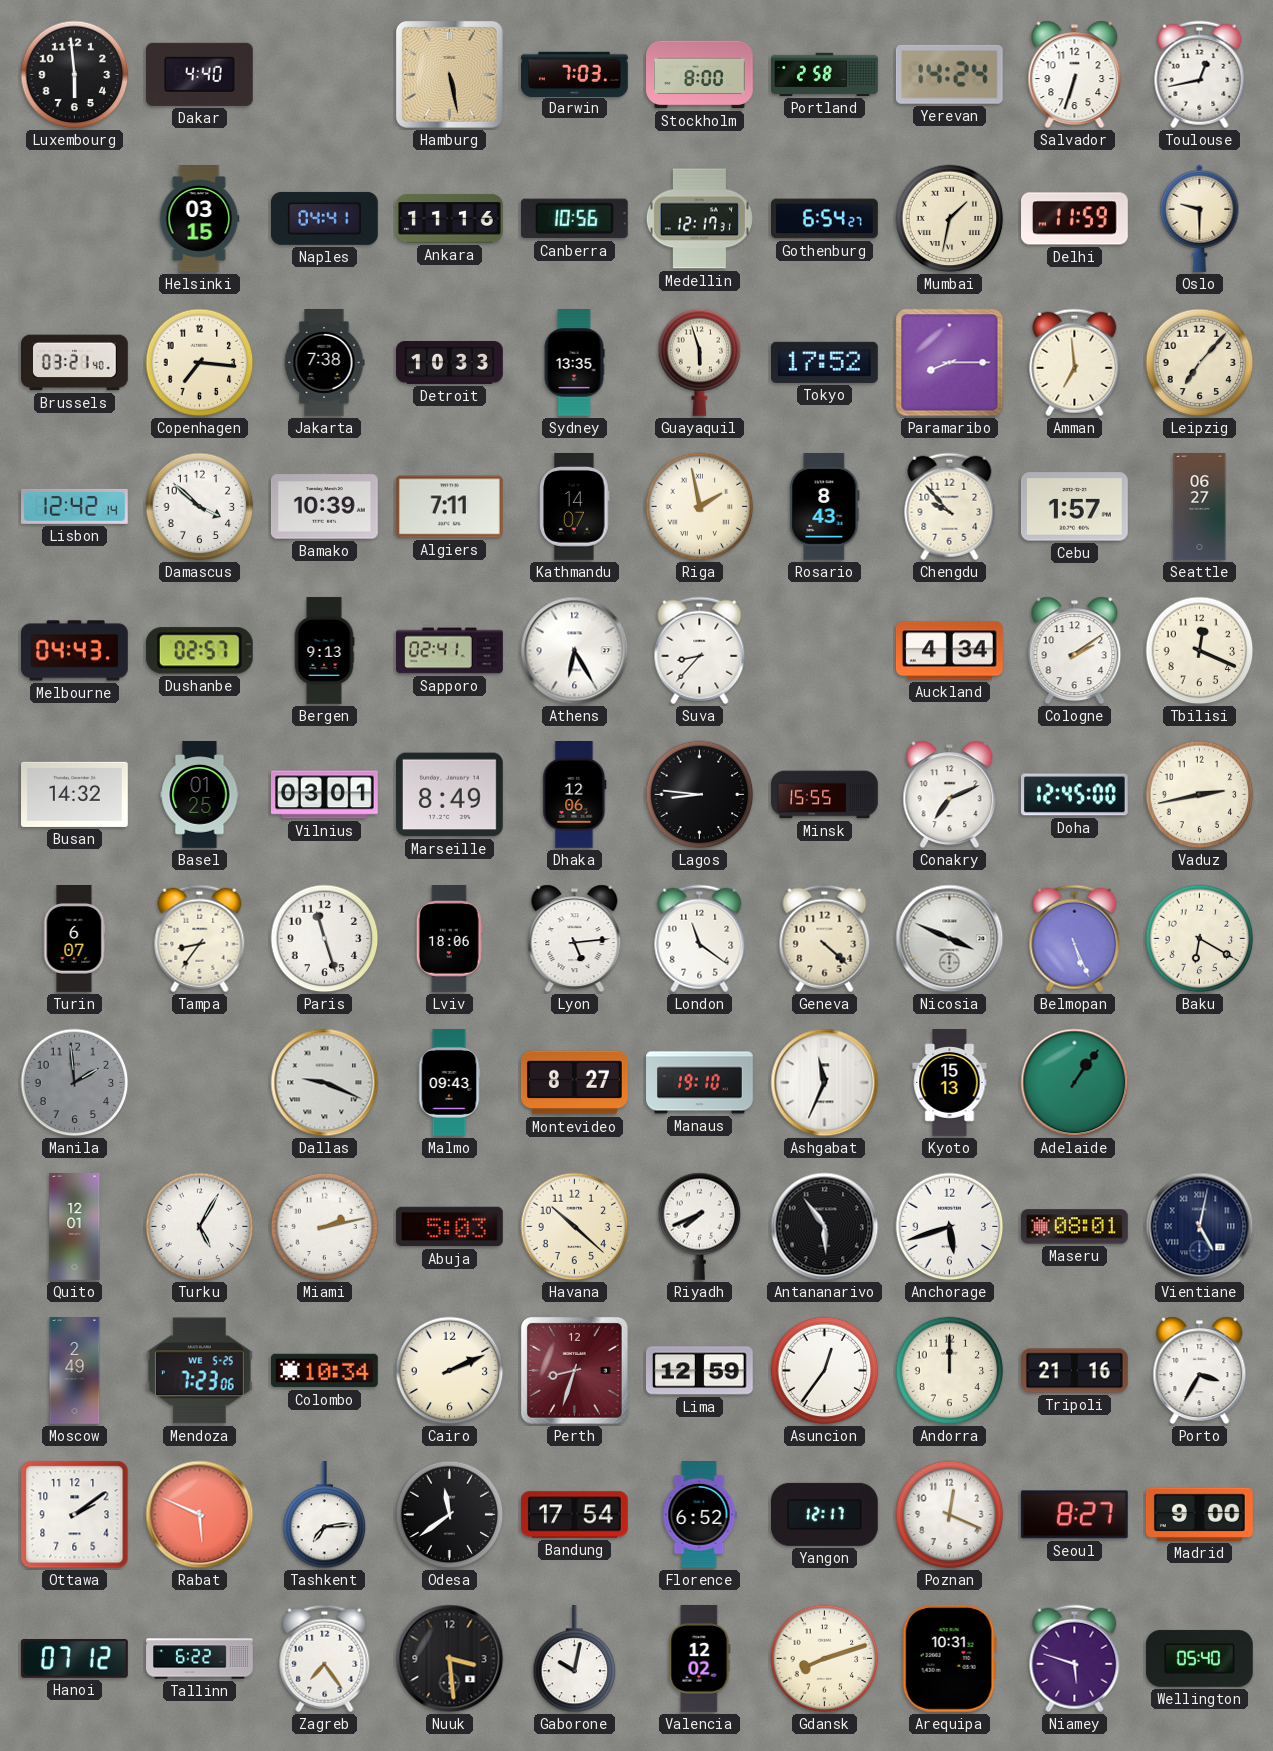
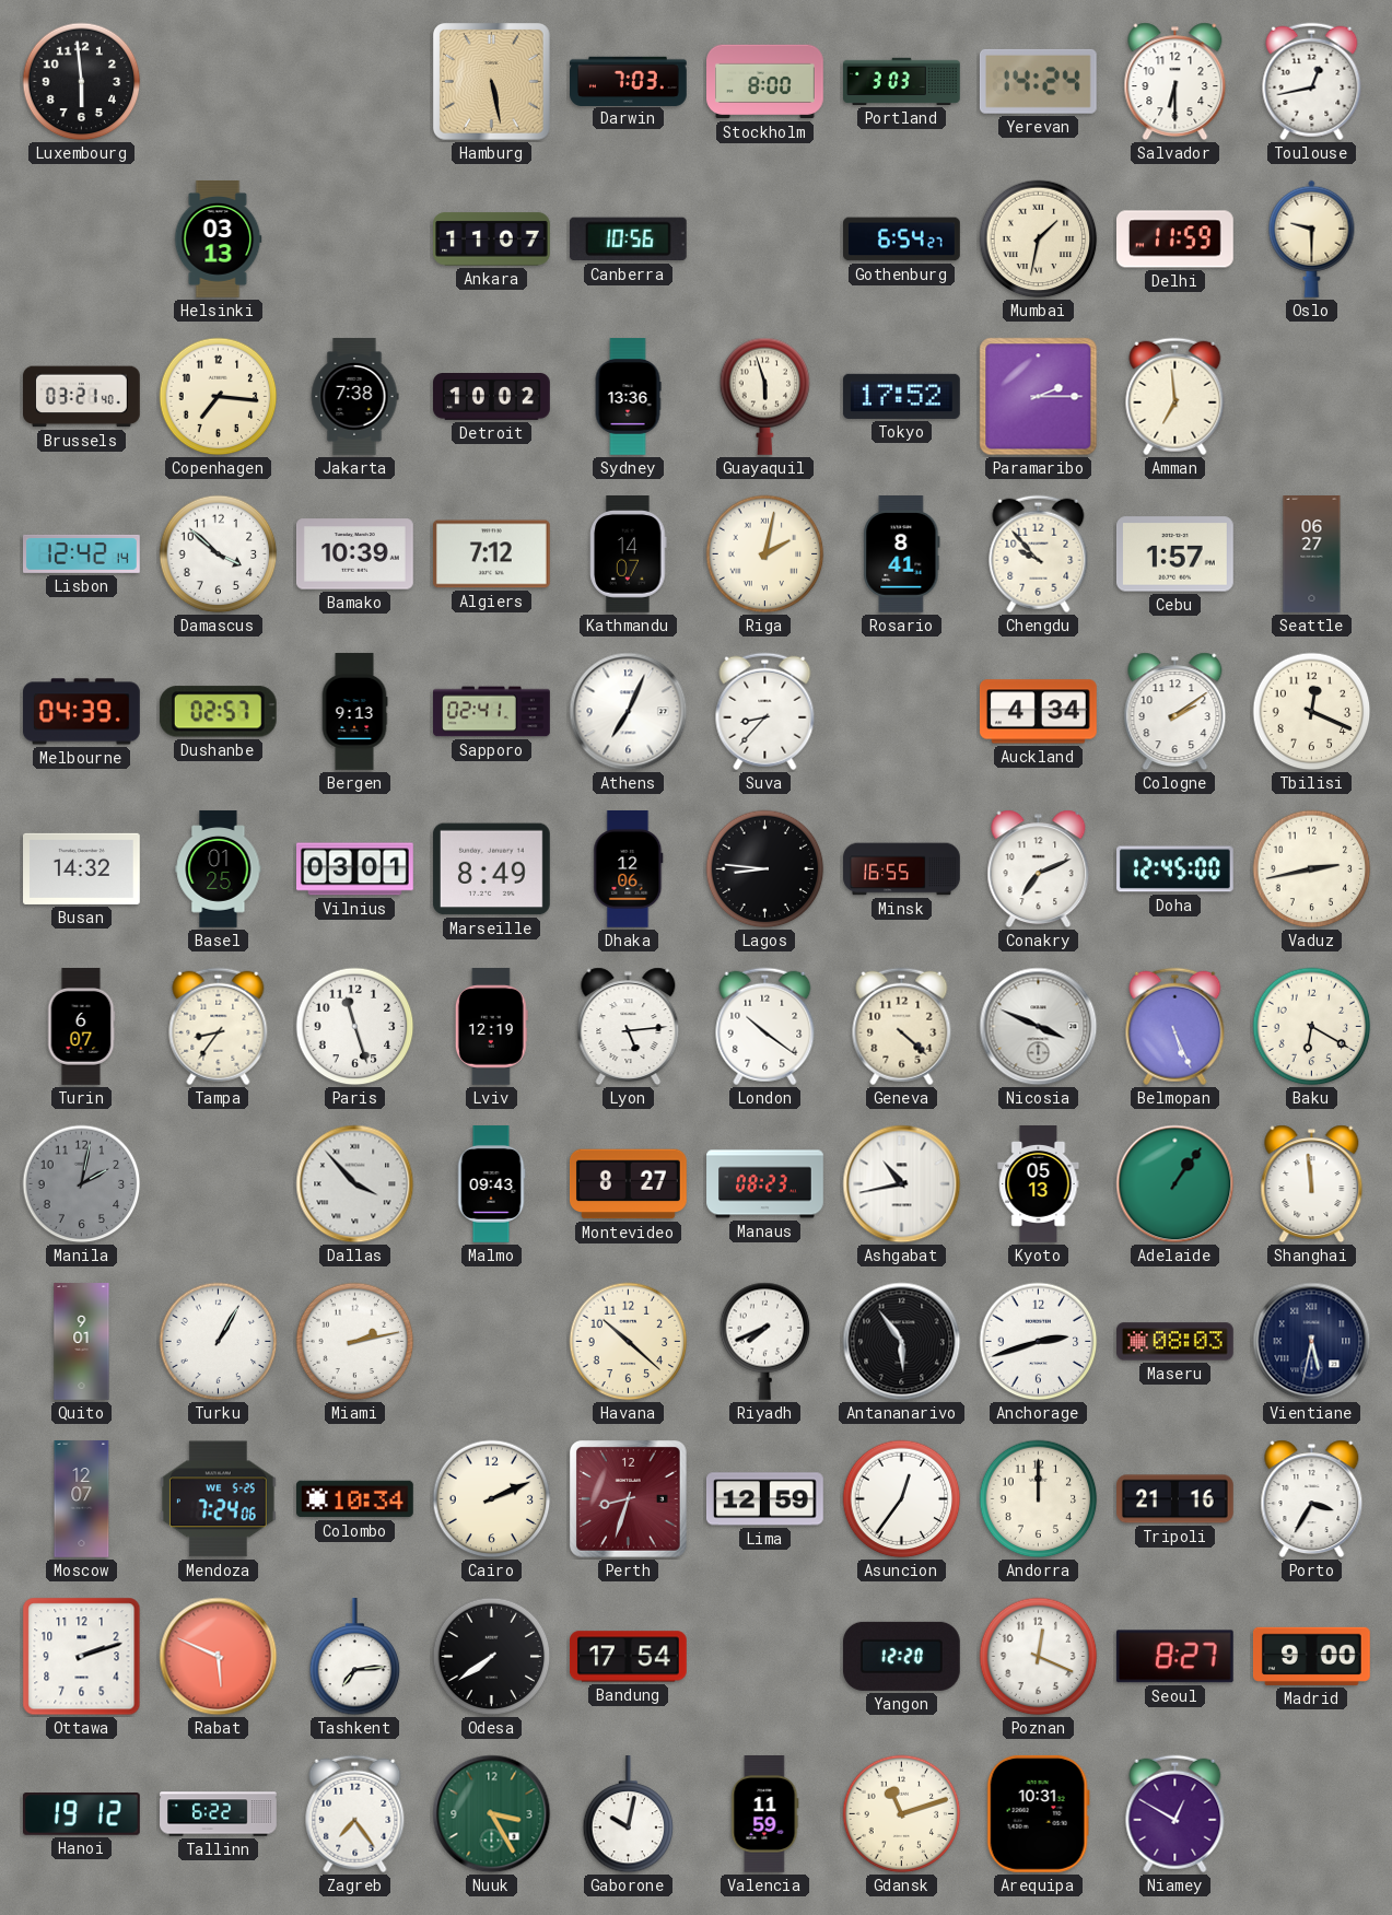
Dakar: 4:40 -> none (199, 74)
Portland: 2:58 -> 3:03 (902, 81)
Salvador: 6:33 -> 6:30 (1175, 82)
Helsinki: 03:15 -> 03:13 (218, 240)
Naples: 04:41 -> none (324, 218)
Ankara: 11:16 -> 11:07 (492, 240)
Medellin: 12:17 -> none (699, 219)
Detroit: 10:33 -> 10:02 (492, 397)
Sydney: 13:35 -> 13:36 (628, 397)
Paramaribo: 8:15 -> 2:15 (1039, 397)
Leipzig: 7:07 -> none (1200, 363)
Algiers: 7:11 -> 7:12 (491, 554)
Riga: 1:58 -> 2:02 (765, 554)
Rosario: 8:43 -> 8:41 (902, 554)
Melbourne: 04:43 -> 04:39 (82, 712)
Athens: 6:25 -> 7:04 (629, 712)
Minsk: 15:55 -> 16:55 (902, 869)
Lviv: 18:06 -> 12:19 (491, 1027)
London: 11:21 -> 10:21 (765, 1027)
Manila: 1:59 -> 2:02 (82, 1184)
Dallas: 9:19 -> 3:53 (355, 1184)
Manaus: 19:10 -> 08:23 (765, 1184)
Ashgabat: 11:34 -> 10:43 (902, 1184)
Kyoto: 15:13 -> 05:13 (1039, 1184)
Shanghai: none -> 11:59 (1312, 1184)
Quito: 12:01 -> 9:01 (82, 1342)
Turku: 5:05 -> 1:05 (219, 1342)
Abuja: 5:03 -> none (449, 1227)
Anchorage: 5:42 -> 2:42 (1039, 1342)
Maseru: 08:01 -> 08:03 (1175, 1342)
Vientiane: 5:02 -> 5:32 (1312, 1342)
Moscow: 2:49 -> 12:07 (82, 1499)
Mendoza: 7:23 -> 7:24 (218, 1499)
Ottawa: 2:09 -> 2:12 (82, 1657)
Odesa: 11:39 -> 7:39 (492, 1657)
Florence: 6:52 -> none (699, 1515)
Yangon: 12:17 -> 12:20 (901, 1656)
Hanoi: 07:12 -> 19:12 (81, 1814)
Nuuk: 3:29 -> 3:25 (492, 1814)
Nuuk dial: black -> green (492, 1814)
Valencia: 12:02 -> 11:59 (765, 1814)
Gdansk: 8:12 -> 11:12 (902, 1814)
Niamey: 5:48 -> 12:50 (1175, 1814)
Wellington: 05:40 -> none (1199, 1658)
